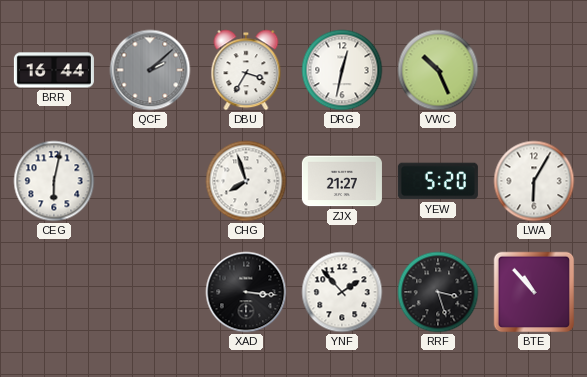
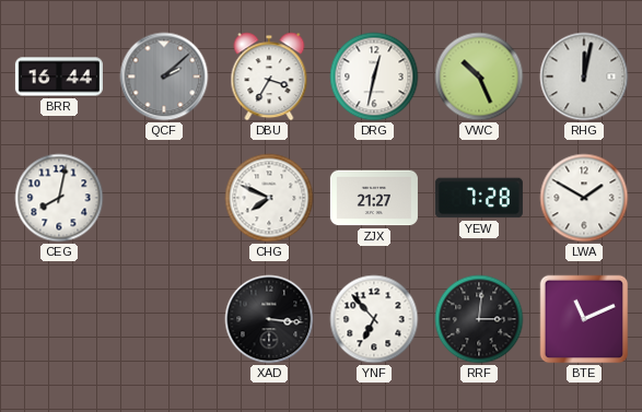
RHG: none -> 12:02 (584, 76)
CEG: 6:02 -> 8:02 (59, 198)
CHG: 7:57 -> 7:49 (269, 198)
YEW: 5:20 -> 7:28 (479, 198)
LWA: 6:05 -> 1:50 (584, 198)
YNF: 1:53 -> 6:53 (374, 319)
RRF: 3:27 -> 3:01 (479, 319)
BTE: 10:53 -> 11:11 (584, 319)
